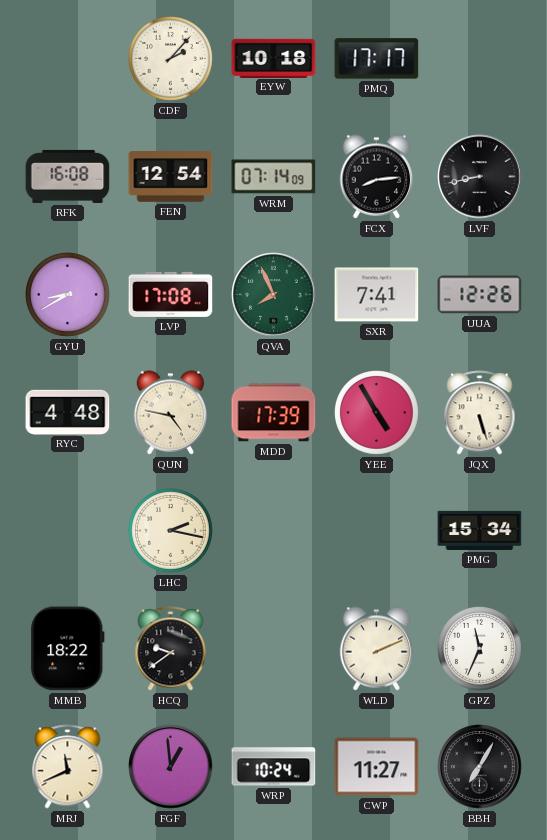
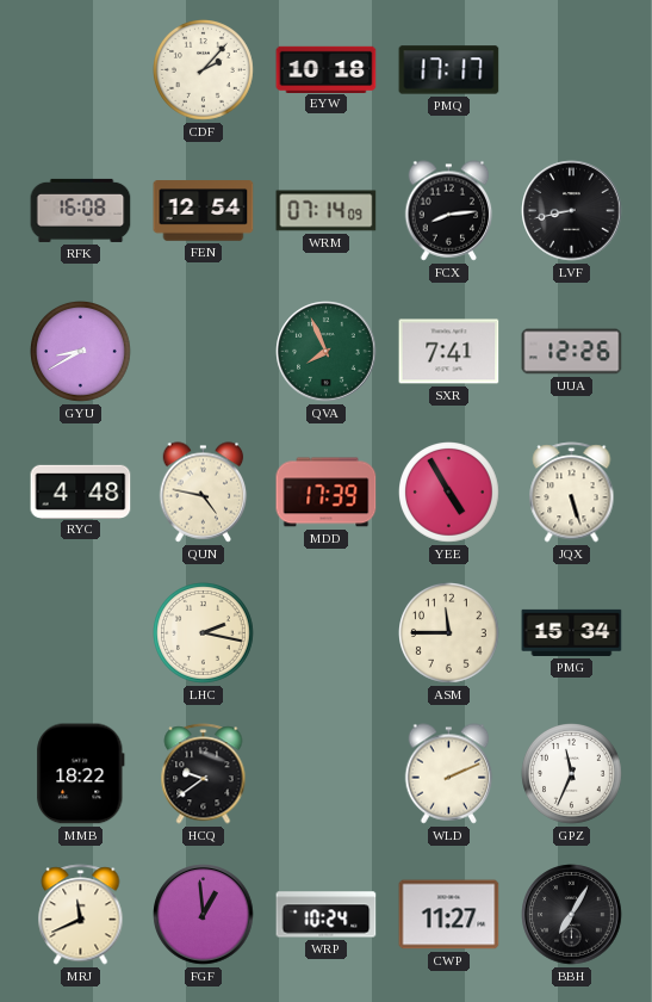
LVP: 17:08 -> none (171, 294)
ASM: none -> 11:45 (449, 633)
